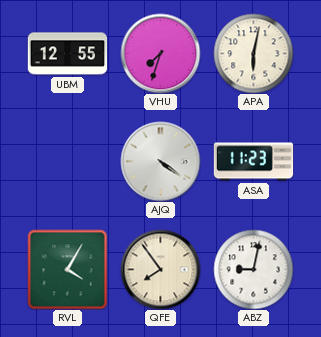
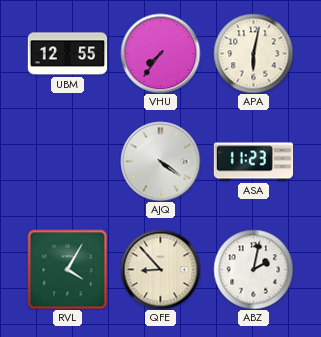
VHU: 7:33 -> 7:36 (160, 53)
QFE: 7:54 -> 8:53 (160, 269)
ABZ: 9:02 -> 2:02 (253, 269)
